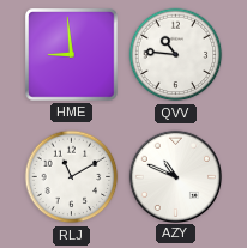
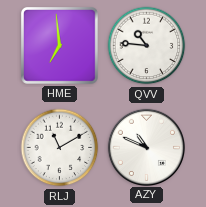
HME: 8:59 -> 6:59 (60, 46)
